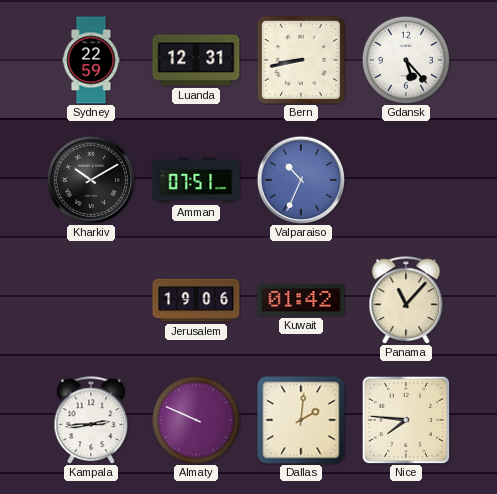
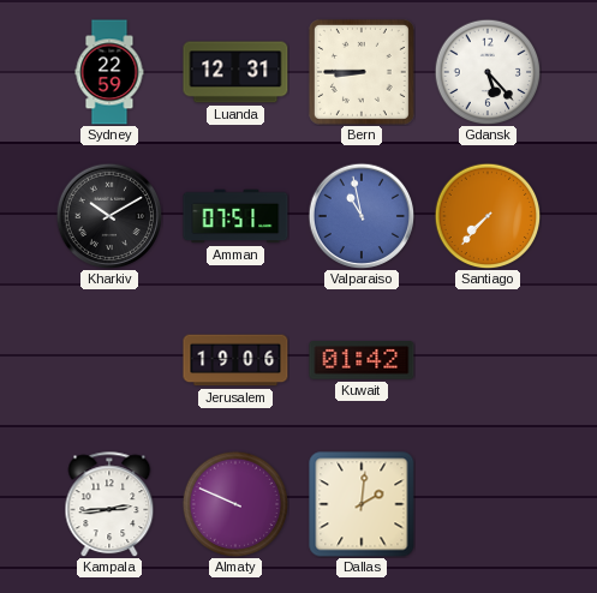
Bern: 8:43 -> 8:45 (362, 72)
Valparaiso: 10:34 -> 10:58 (362, 216)
Santiago: none -> 7:37 (488, 216)
Panama: 11:07 -> none (406, 300)
Nice: 7:46 -> none (406, 420)
